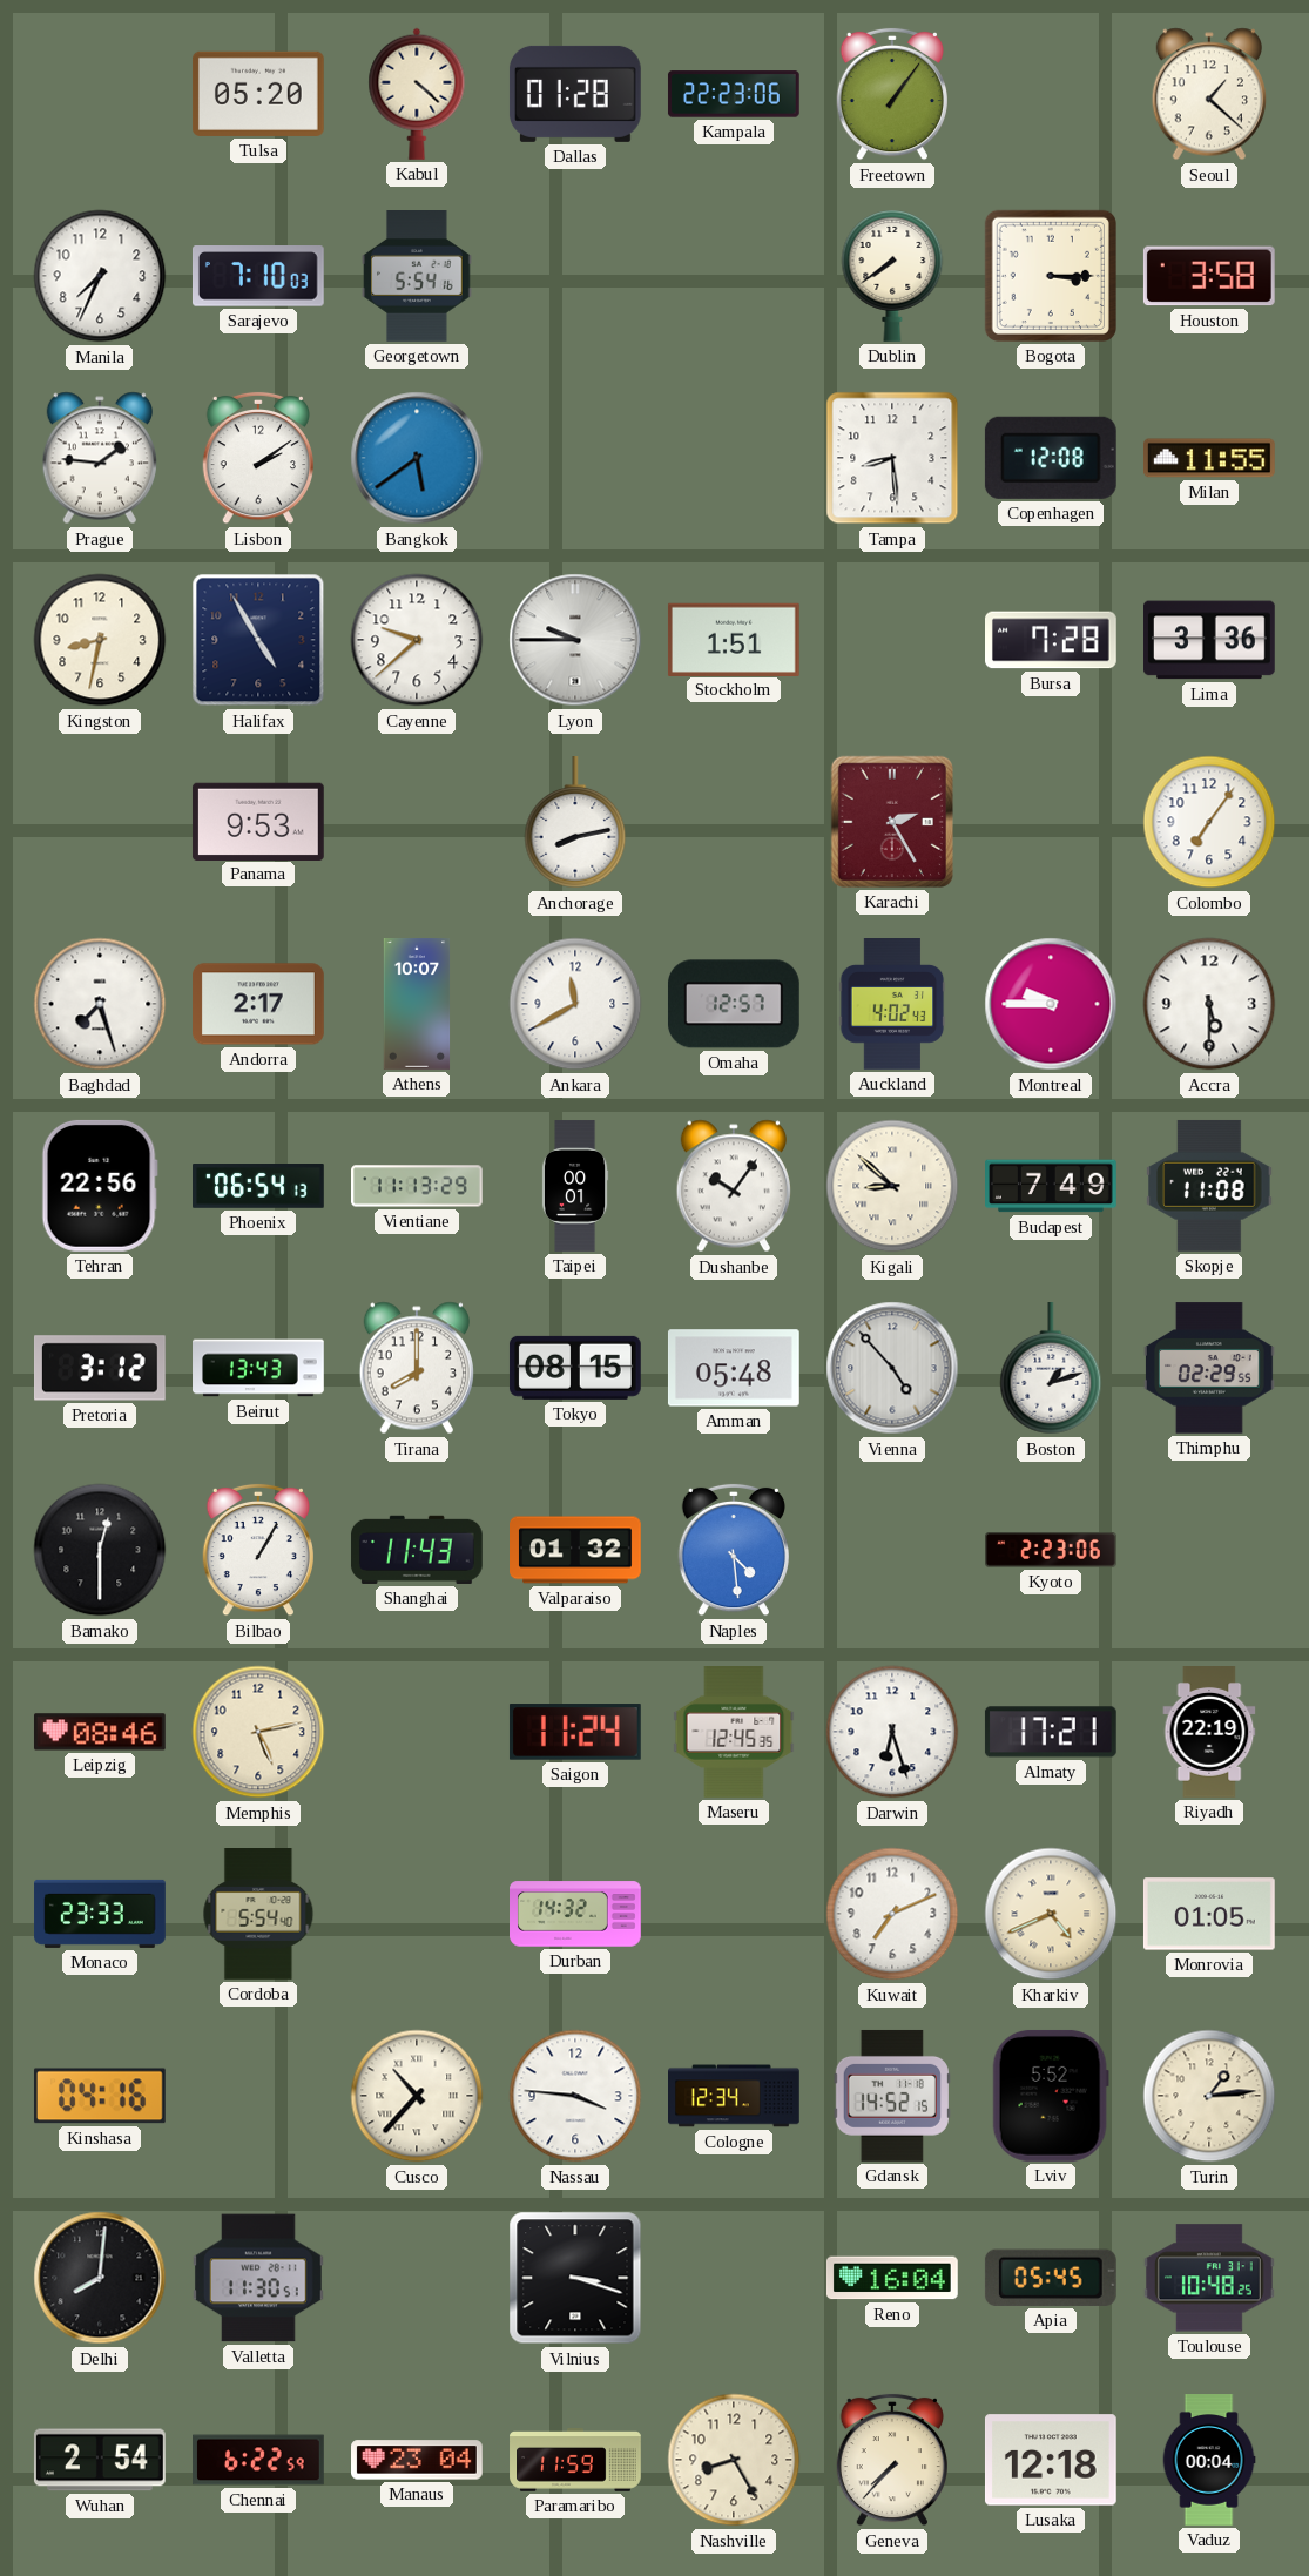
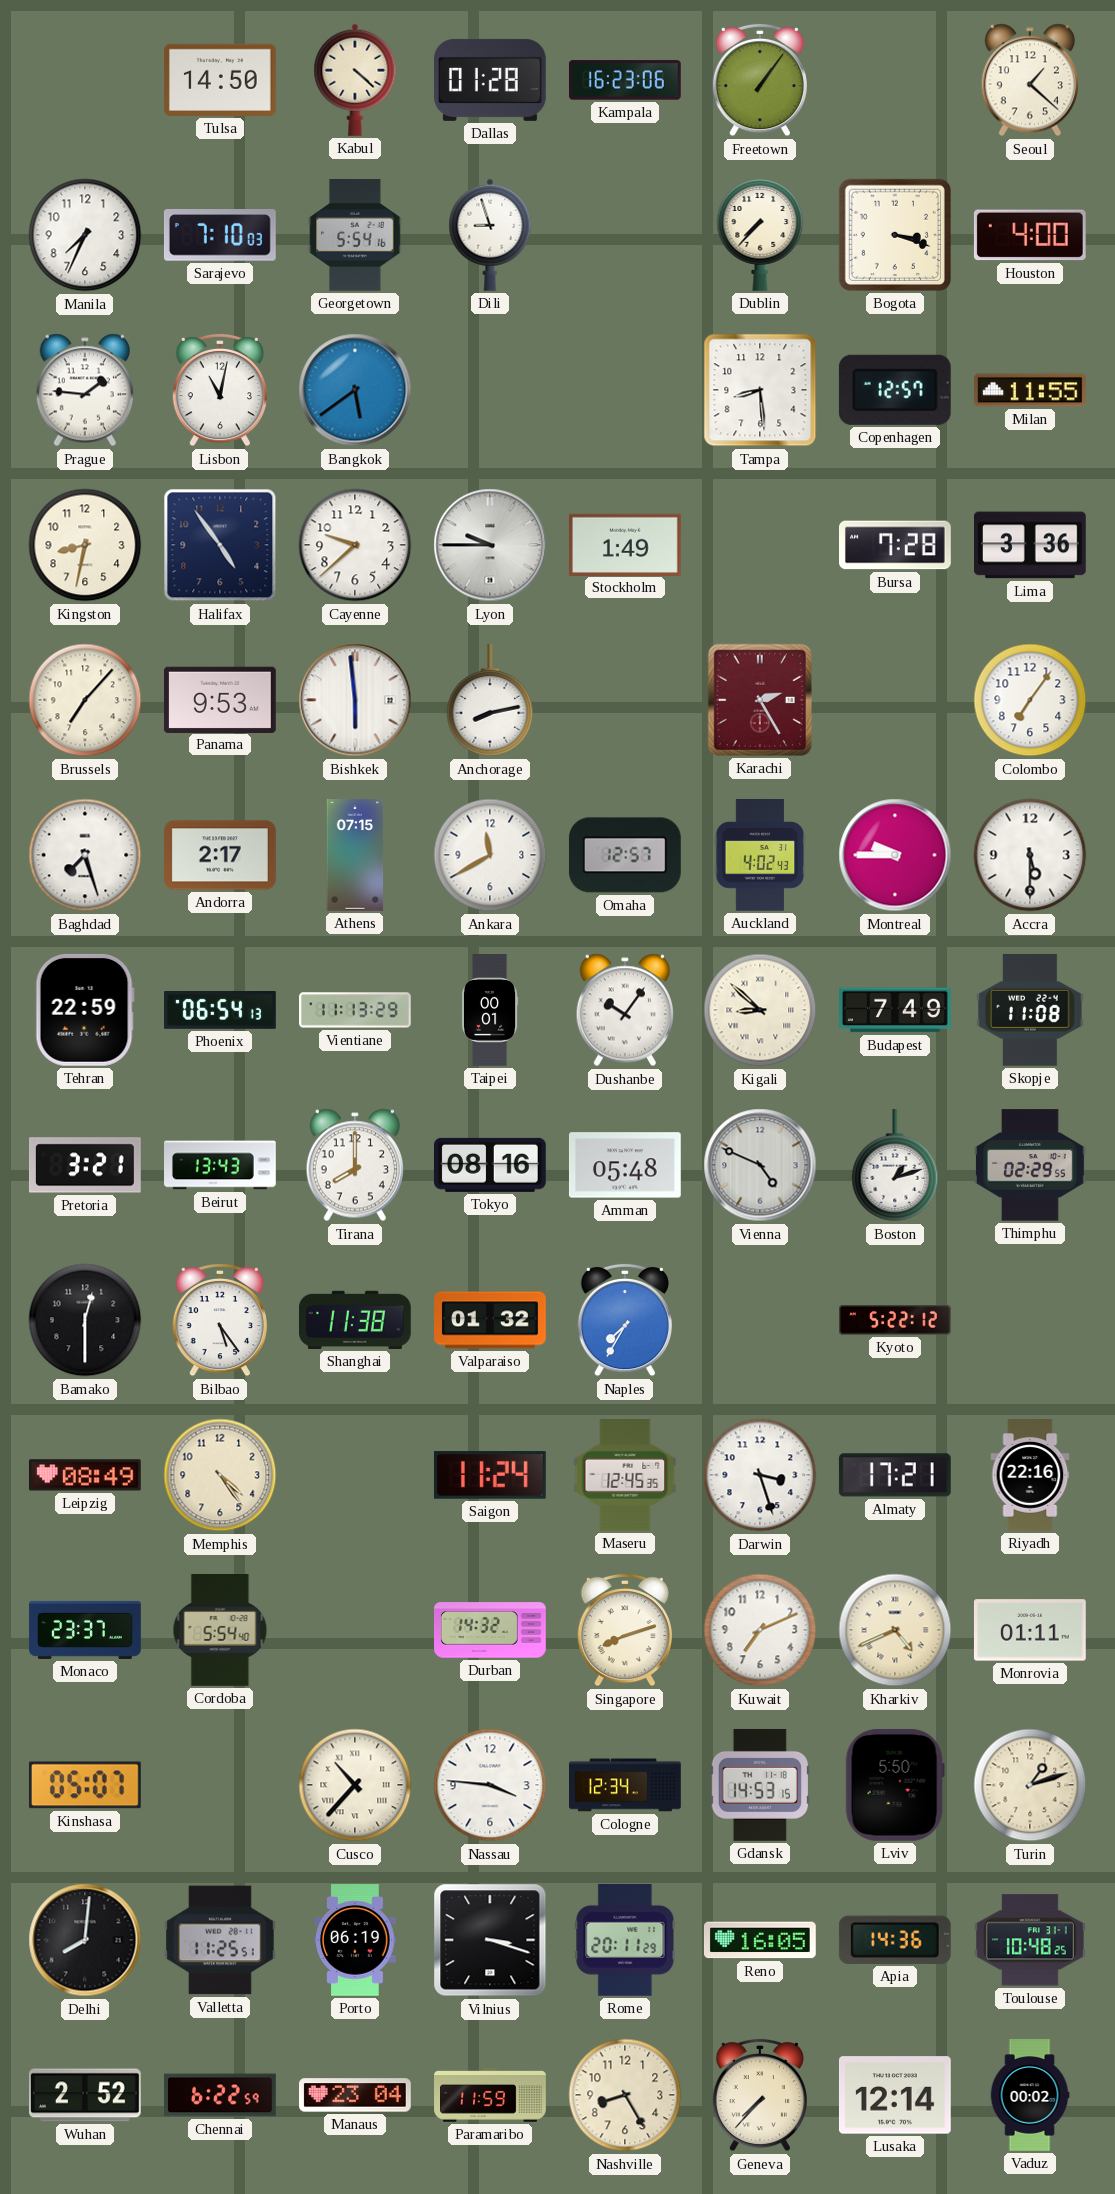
Tulsa: 05:20 -> 14:50 (220, 80)
Kampala: 22:23 -> 16:23 (625, 80)
Dili: none -> 8:57 (490, 235)
Dublin: 7:39 -> 7:37 (760, 235)
Bogota: 3:15 -> 3:18 (895, 235)
Houston: 3:58 -> 4:00 (1030, 235)
Lisbon: 2:09 -> 11:02 (220, 390)
Copenhagen: 12:08 -> 12:57 (895, 390)
Halifax: 4:55 -> 4:54 (220, 545)
Stockholm: 1:51 -> 1:49 (625, 544)
Brussels: none -> 7:07 (85, 700)
Bishkek: none -> 5:59 (355, 700)
Athens: 10:07 -> 07:15 (355, 855)
Tehran: 22:56 -> 22:59 (85, 1010)
Pretoria: 3:12 -> 3:21 (86, 1165)
Tokyo: 08:15 -> 08:16 (490, 1165)
Vienna: 4:53 -> 4:49 (760, 1165)
Bilbao: 1:05 -> 5:24 (220, 1320)
Shanghai: 11:43 -> 11:38 (355, 1320)
Naples: 4:29 -> 7:35 (625, 1320)
Kyoto: 2:23 -> 5:22 (896, 1320)
Leipzig: 08:46 -> 08:49 (85, 1475)
Memphis: 5:13 -> 4:24 (220, 1475)
Darwin: 6:27 -> 3:27 (760, 1475)
Riyadh: 22:19 -> 22:16 (1030, 1476)
Monaco: 23:33 -> 23:37 (85, 1630)
Singapore: none -> 8:12 (625, 1630)
Monrovia: 01:05 -> 01:11 (1030, 1630)
Kinshasa: 04:16 -> 05:07 (85, 1785)
Gdansk: 14:52 -> 14:53 (760, 1785)
Lviv: 5:52 -> 5:50 (895, 1785)
Turin: 1:14 -> 1:12 (1030, 1785)
Valletta: 11:30 -> 11:25 (220, 1940)
Porto: none -> 06:19 (356, 1941)
Rome: none -> 20:11 (625, 1940)
Reno: 16:04 -> 16:05 (760, 1940)
Apia: 05:45 -> 14:36 (895, 1940)
Wuhan: 2:54 -> 2:52 (85, 2095)
Lusaka: 12:18 -> 12:14 (895, 2095)
Vaduz: 00:04 -> 00:02 (1030, 2095)
